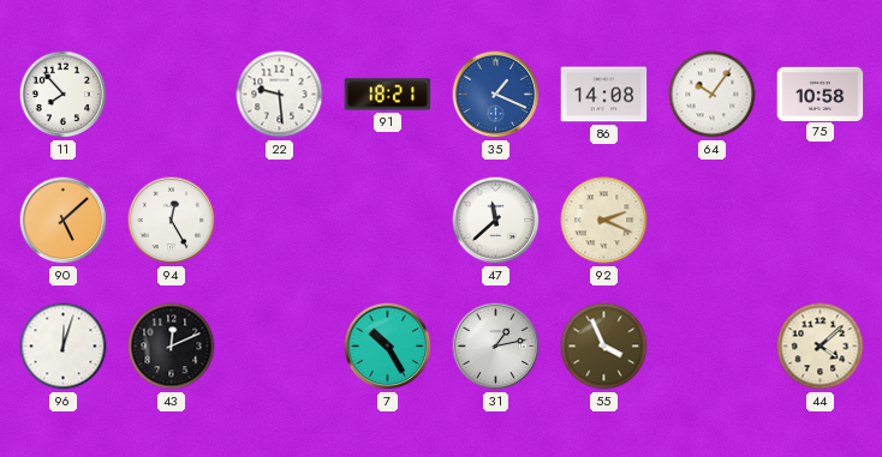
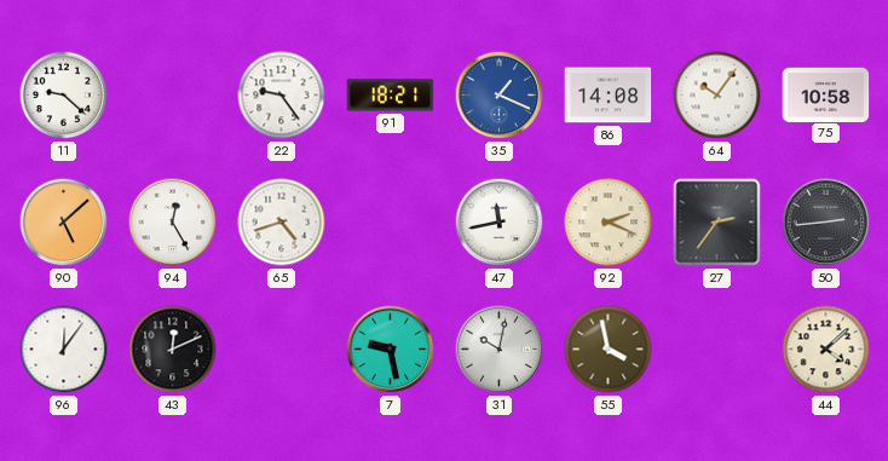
11: 7:53 -> 9:22 (64, 96)
22: 9:29 -> 9:24 (282, 96)
65: none -> 4:42 (282, 223)
47: 11:38 -> 11:43 (500, 223)
27: none -> 2:36 (717, 223)
50: none -> 2:44 (826, 223)
96: 12:03 -> 12:06 (64, 350)
7: 10:25 -> 9:28 (391, 350)
31: 1:13 -> 10:02 (500, 350)
55: 3:56 -> 3:58 (609, 350)
